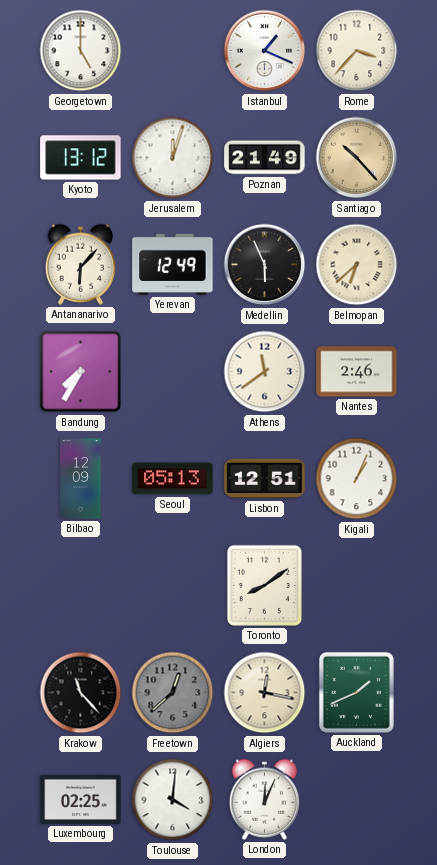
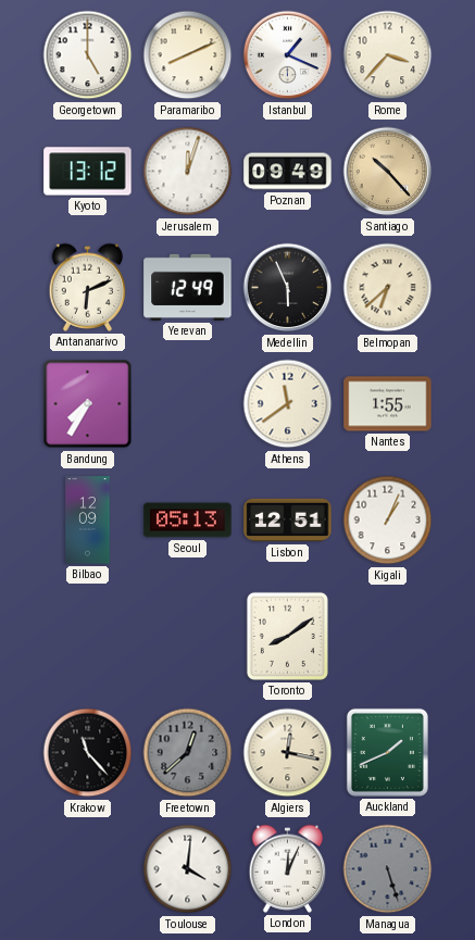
Paramaribo: none -> 8:11 (188, 55)
Poznan: 21:49 -> 09:49 (288, 172)
Antananarivo: 6:07 -> 6:11 (88, 287)
Nantes: 2:46 -> 1:55 (388, 404)
Luxembourg: 02:25 -> none (81, 799)
Managua: none -> 5:27 (388, 869)
